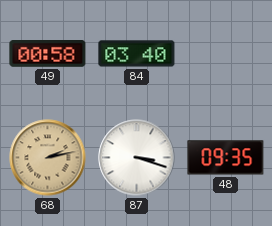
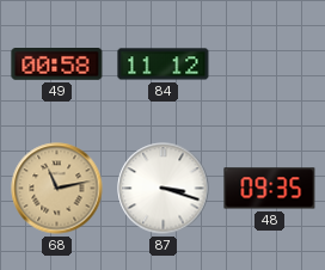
84: 03:40 -> 11:12 (164, 65)
68: 2:13 -> 11:13 (57, 189)
